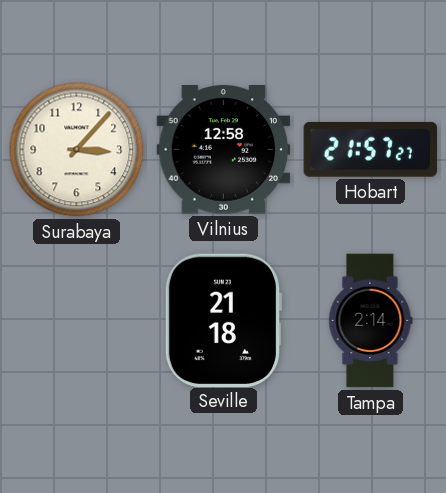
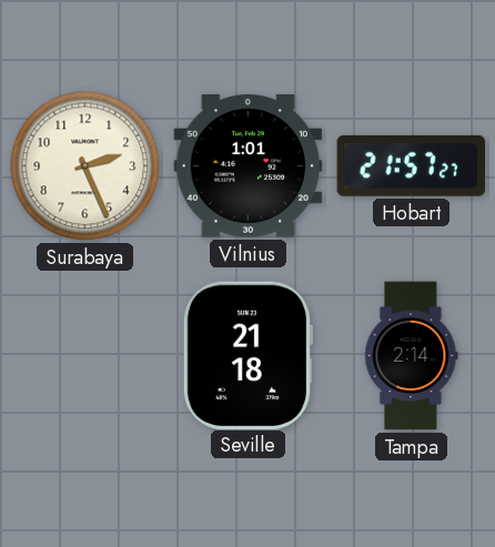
Surabaya: 3:07 -> 2:26 (85, 166)
Vilnius: 12:58 -> 1:01 (249, 166)
